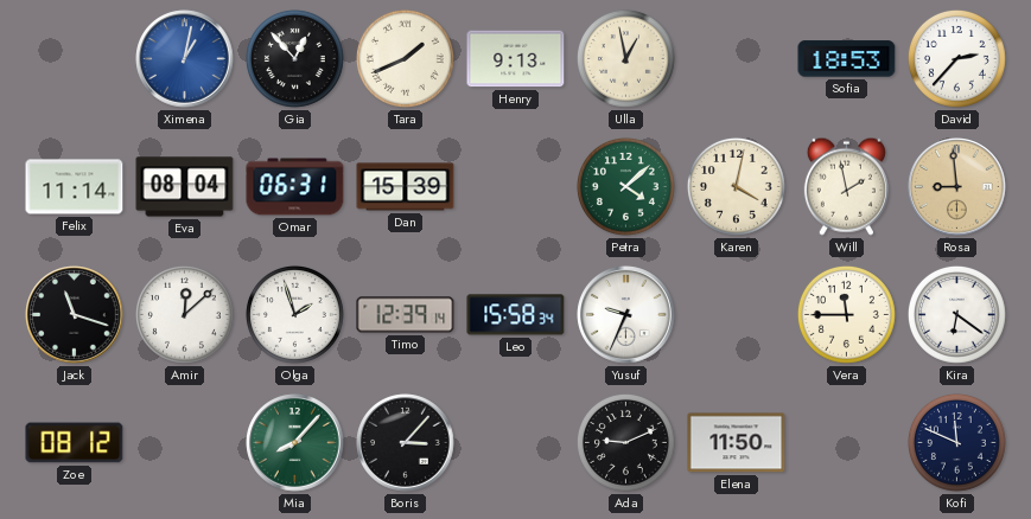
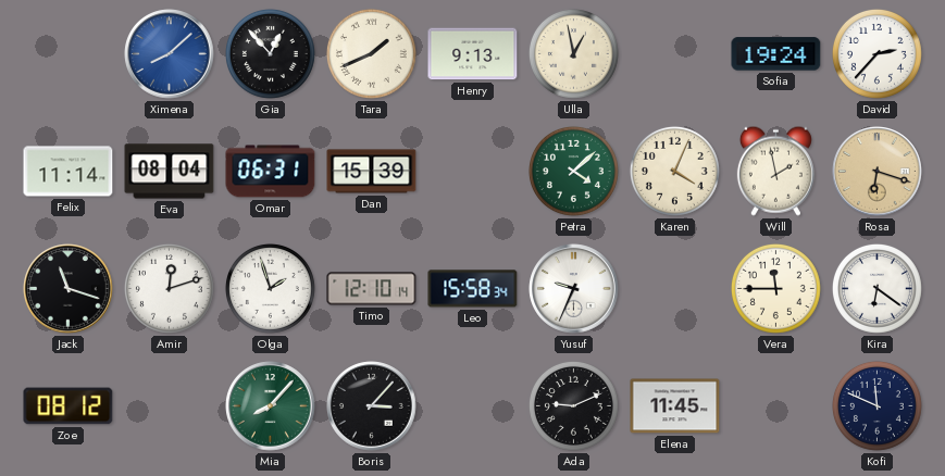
Ximena: 1:02 -> 8:08 (170, 54)
Sofia: 18:53 -> 19:24 (776, 54)
Karen: 4:02 -> 4:04 (674, 171)
Rosa: 8:59 -> 6:18 (878, 172)
Amir: 12:08 -> 12:12 (169, 288)
Timo: 12:39 -> 12:10 (372, 289)
Elena: 11:50 -> 11:45 (675, 406)
